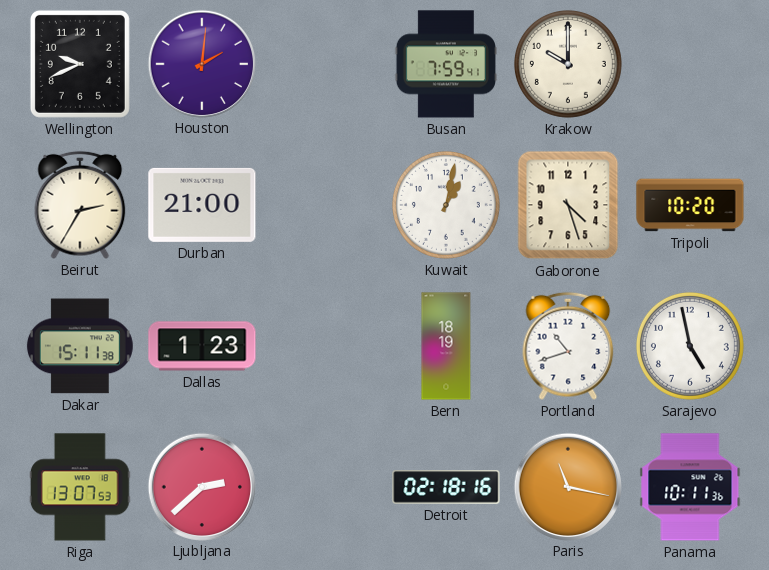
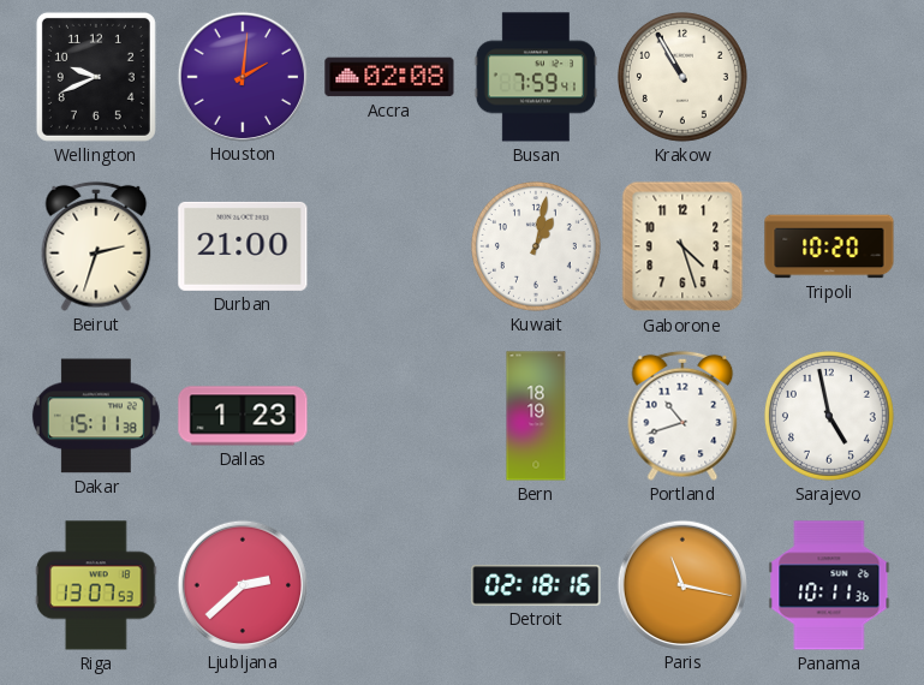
Accra: none -> 02:08 (389, 77)
Krakow: 10:00 -> 10:55 (682, 77)
Beirut: 2:35 -> 2:33 (96, 246)
